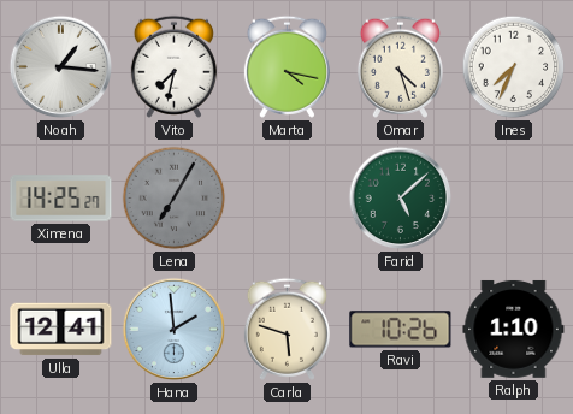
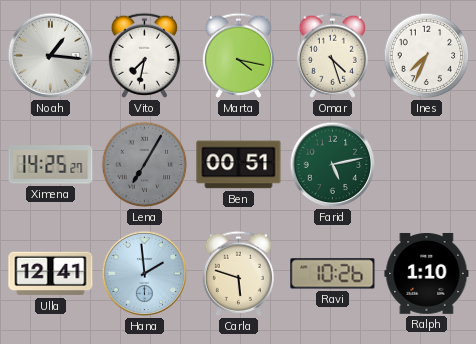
Ben: none -> 00:51 (239, 165)
Farid: 5:08 -> 5:13 (333, 165)
